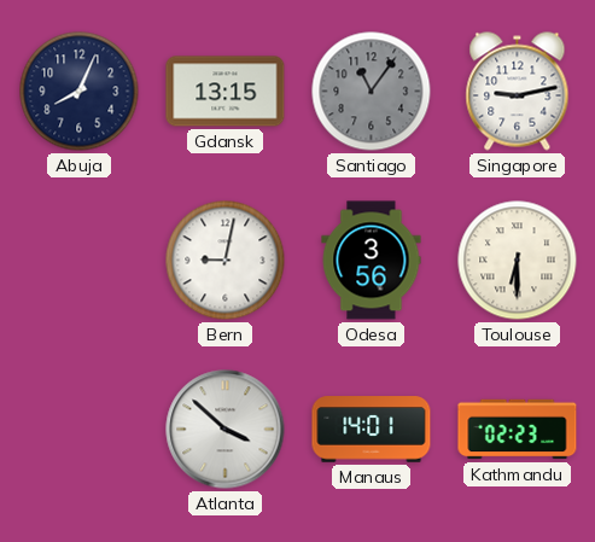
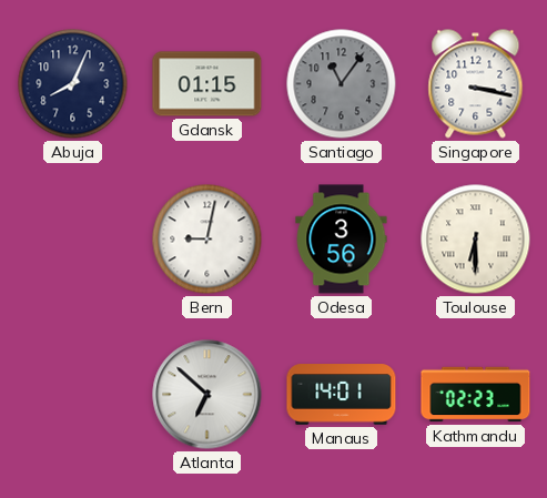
Gdansk: 13:15 -> 01:15 (207, 84)
Singapore: 9:13 -> 3:17 (476, 84)
Atlanta: 3:52 -> 6:52 (207, 395)
